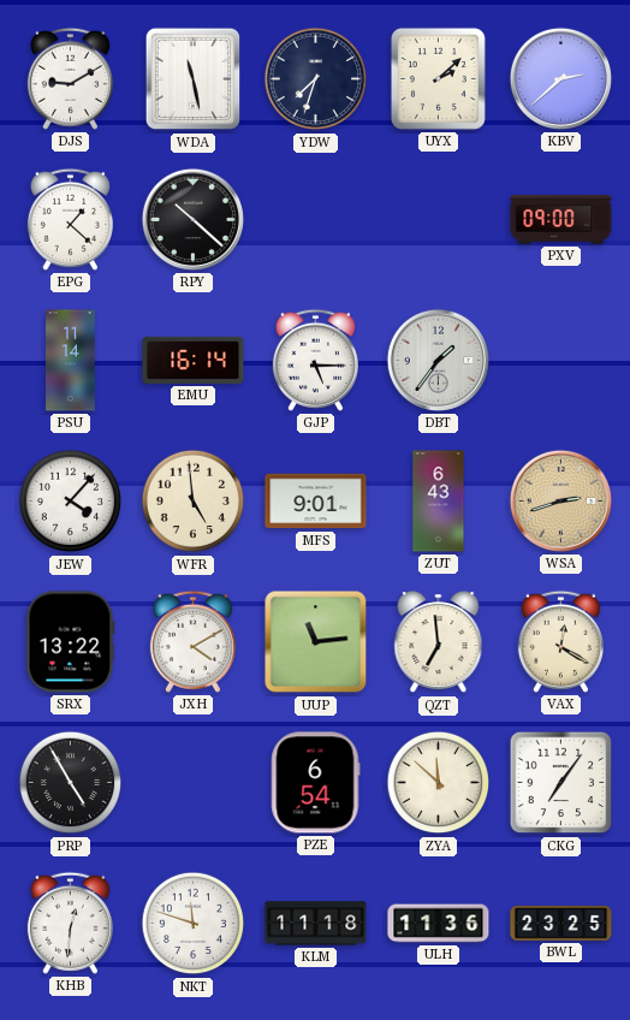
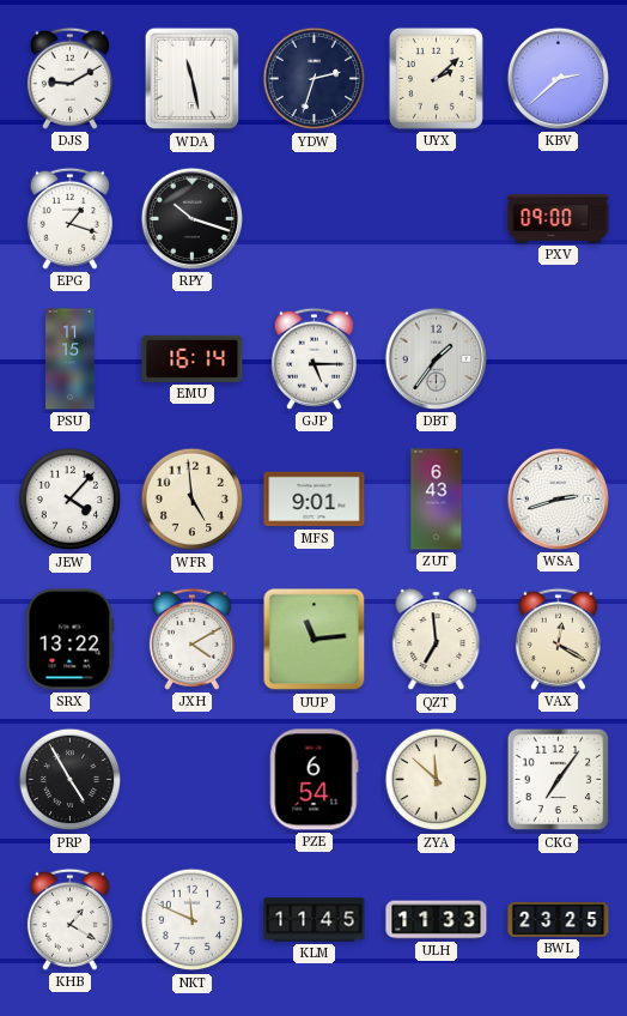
YDW: 7:33 -> 2:33 (315, 79)
EPG: 1:22 -> 1:18 (69, 218)
RPY: 10:22 -> 10:18 (191, 218)
PSU: 11:14 -> 11:15 (71, 359)
WSA dial: champagne -> white (558, 498)
KHB: 12:31 -> 1:20 (69, 919)
NKT: 11:48 -> 11:49 (193, 920)
KLM: 11:18 -> 11:45 (315, 920)
ULH: 11:36 -> 11:33 (437, 920)
